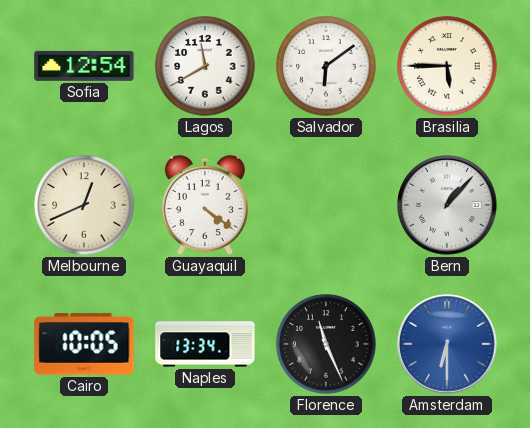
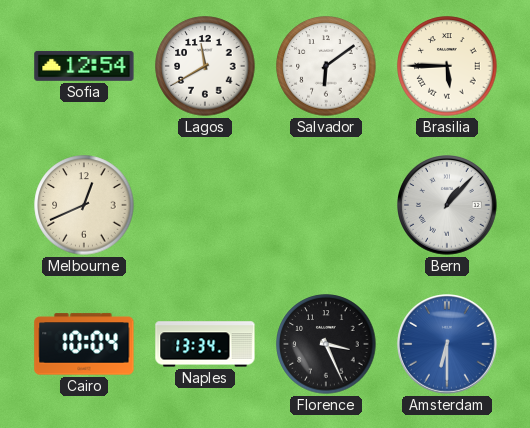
Guayaquil: 4:21 -> none (205, 205)
Cairo: 10:05 -> 10:04 (84, 344)
Florence: 11:26 -> 3:26 (326, 344)
